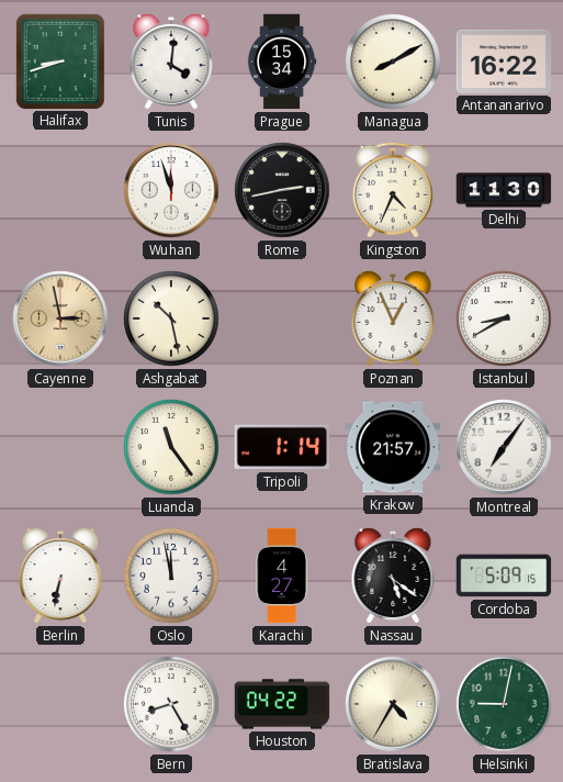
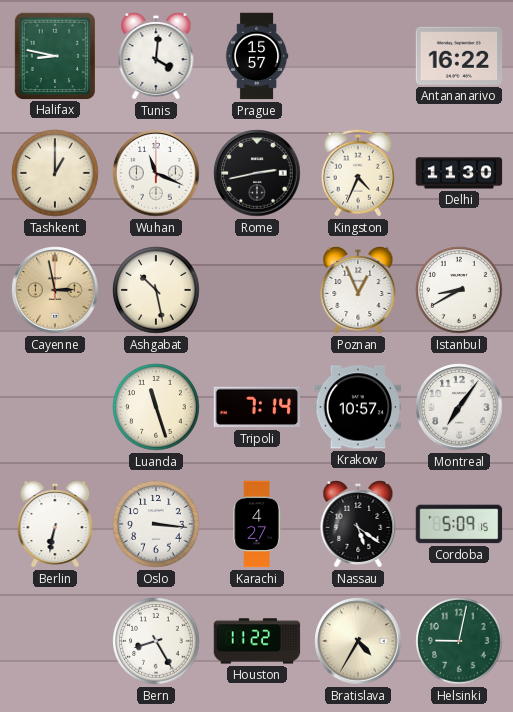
Halifax: 8:42 -> 8:47 (54, 55)
Prague: 15:34 -> 15:57 (257, 56)
Managua: 8:10 -> none (393, 62)
Tashkent: none -> 1:00 (55, 173)
Wuhan: 11:57 -> 11:19 (156, 173)
Luanda: 11:24 -> 11:27 (156, 407)
Tripoli: 1:14 -> 7:14 (257, 407)
Krakow: 21:57 -> 10:57 (358, 407)
Oslo: 11:58 -> 3:16 (156, 524)
Houston: 04:22 -> 11:22 (257, 641)
